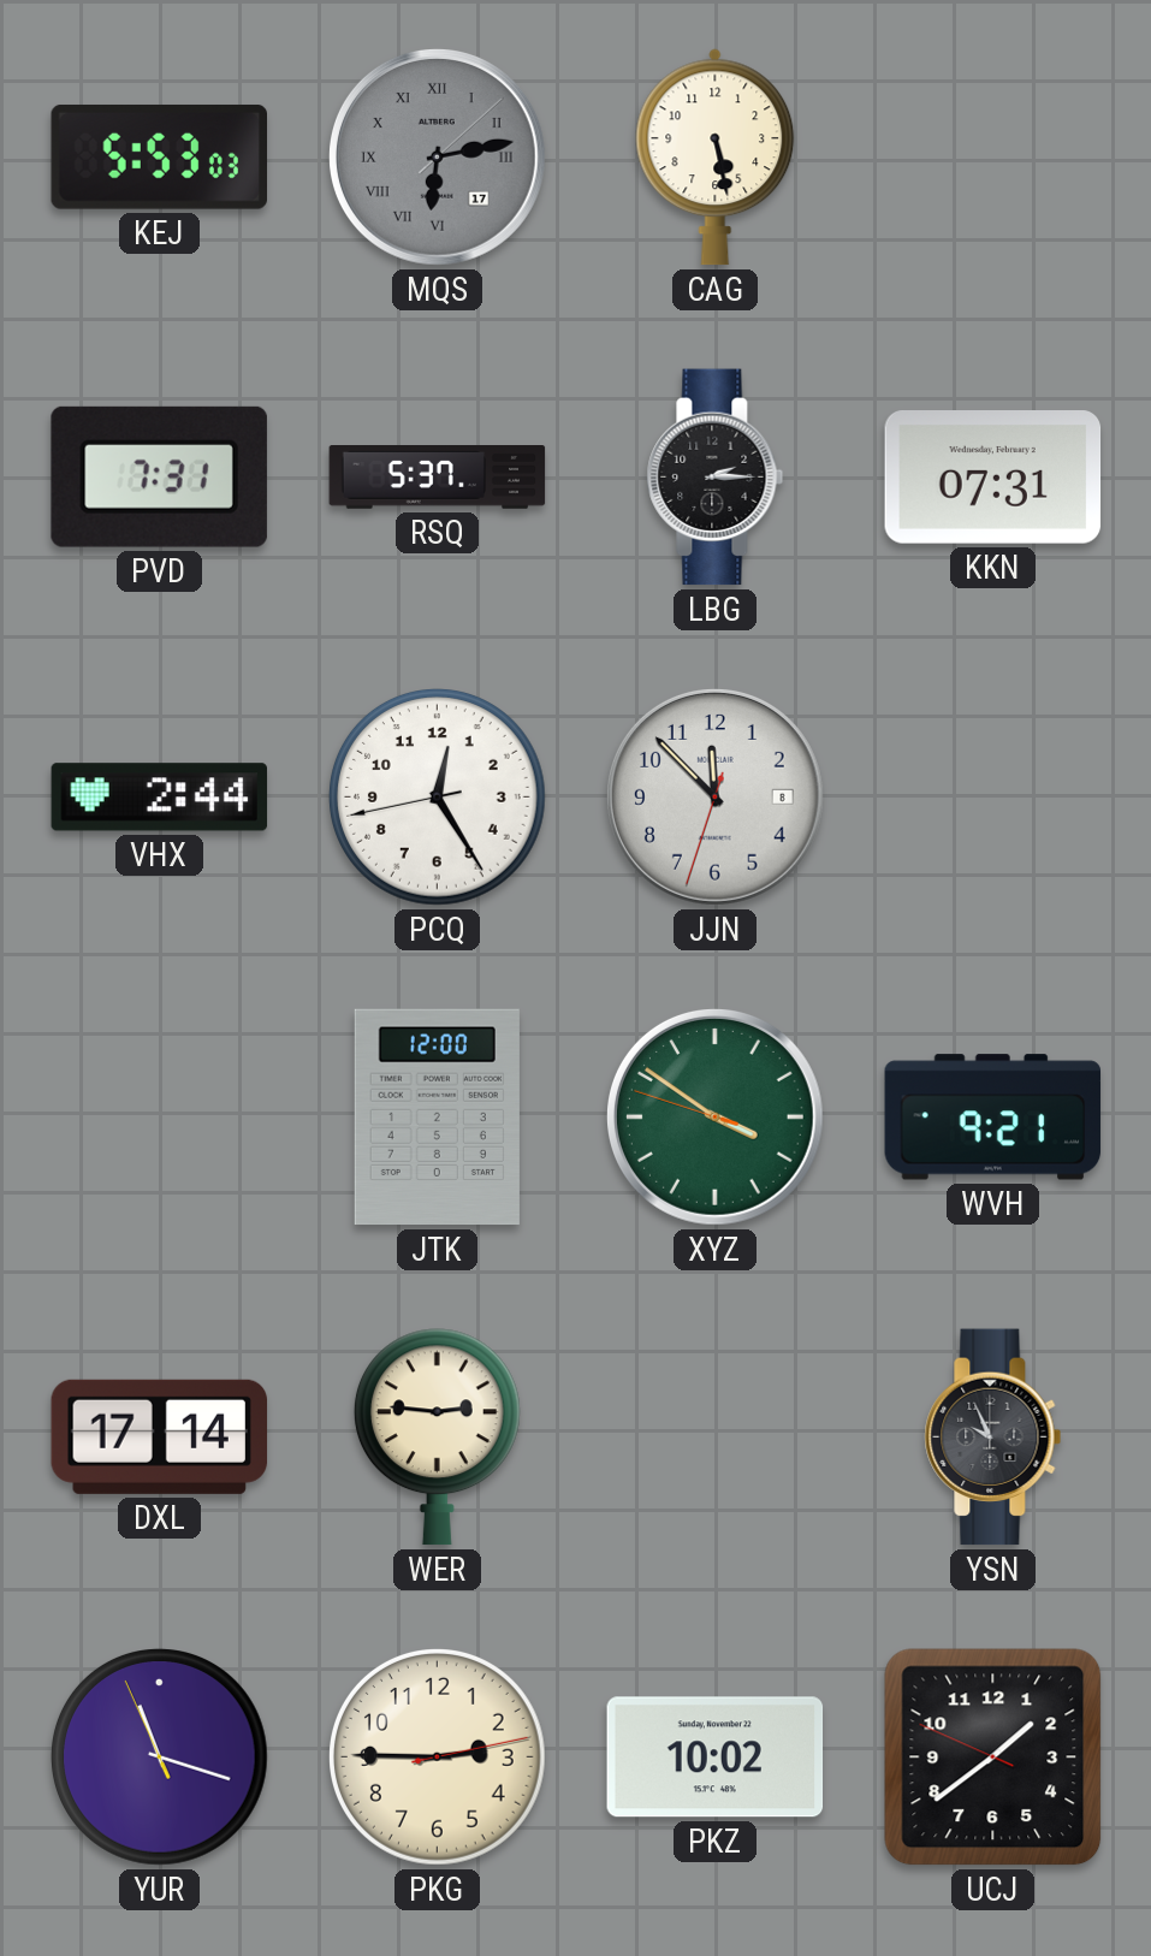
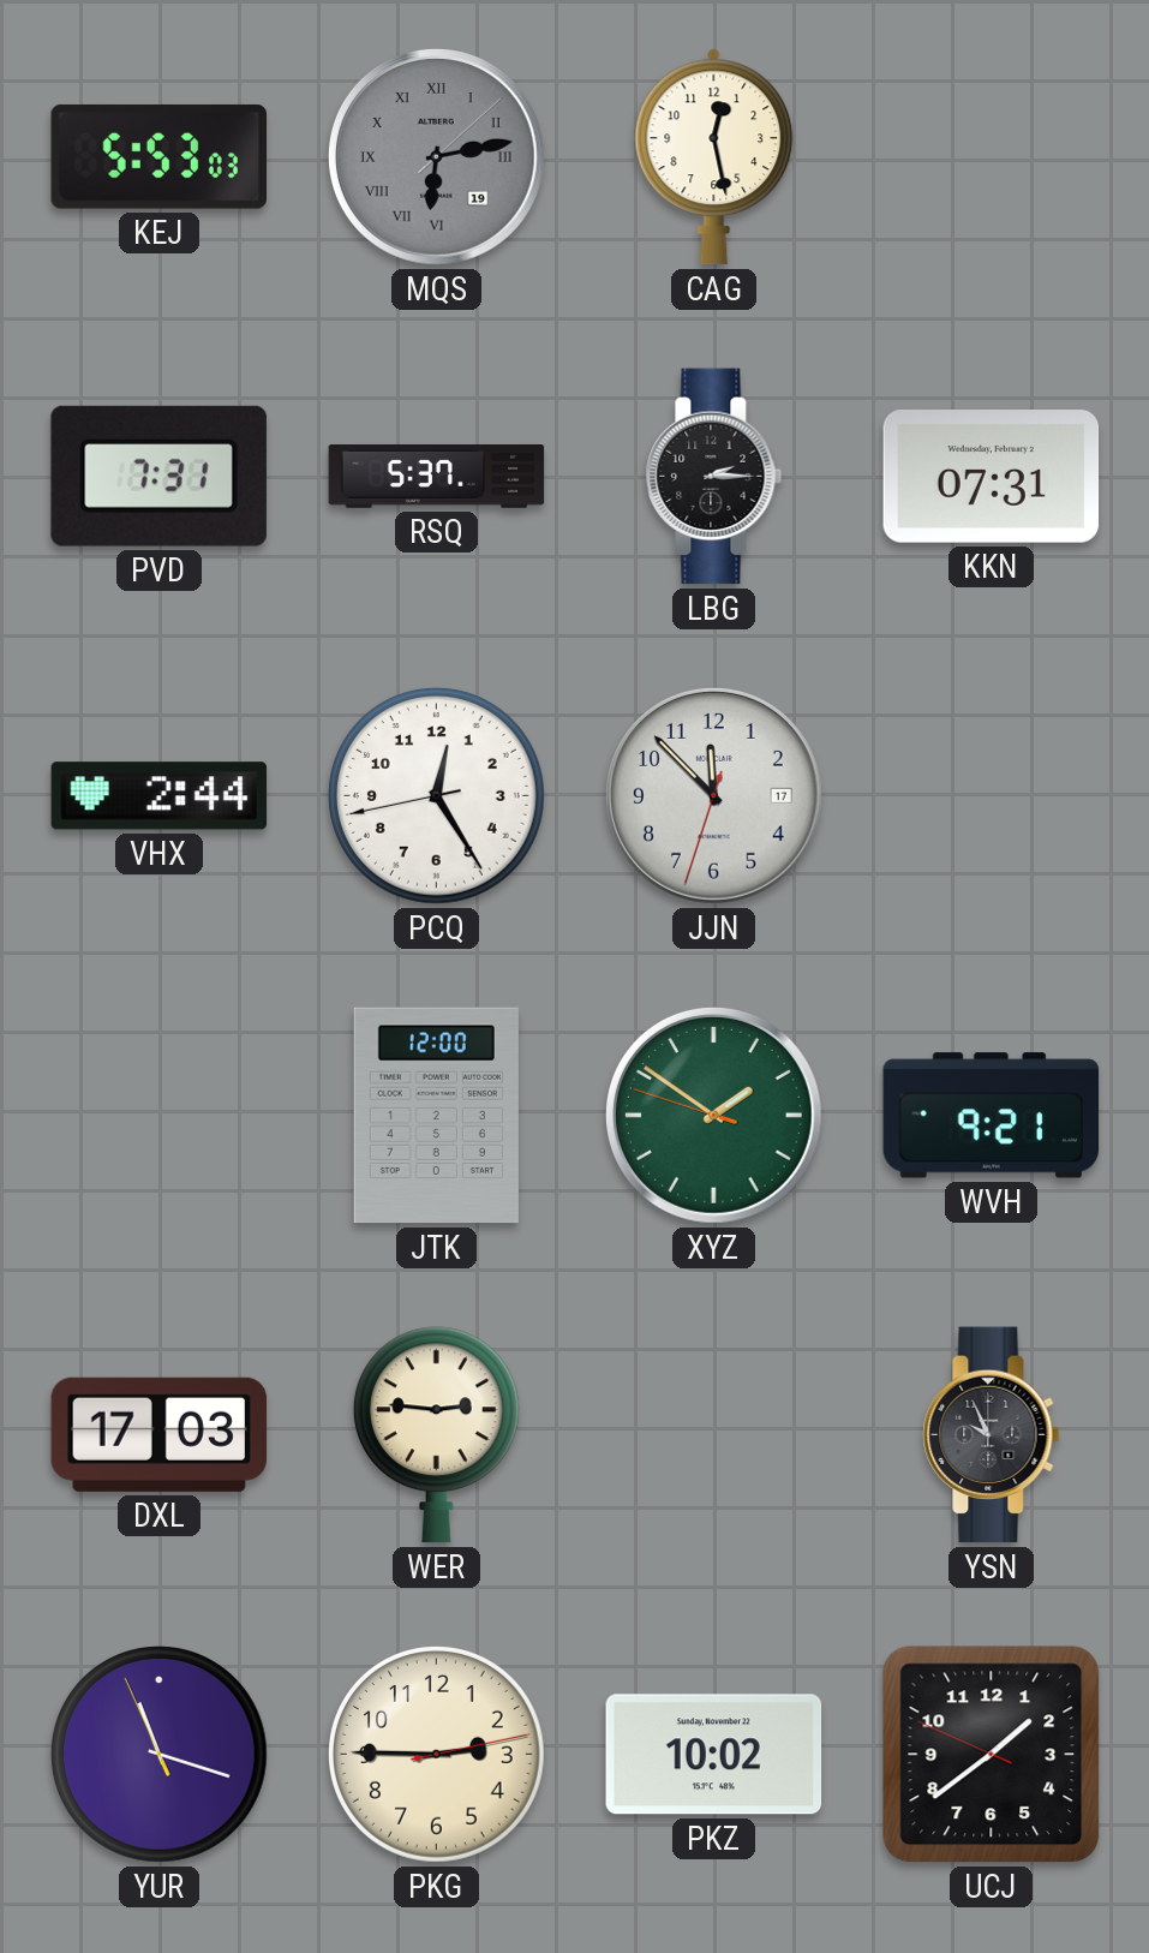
MQS date: 17 -> 19 (436, 156)
CAG: 5:28 -> 12:28 (714, 157)
JJN date: 8 -> 17 (713, 795)
XYZ: 3:50 -> 1:50 (713, 1115)
DXL: 17:14 -> 17:03 (160, 1434)
